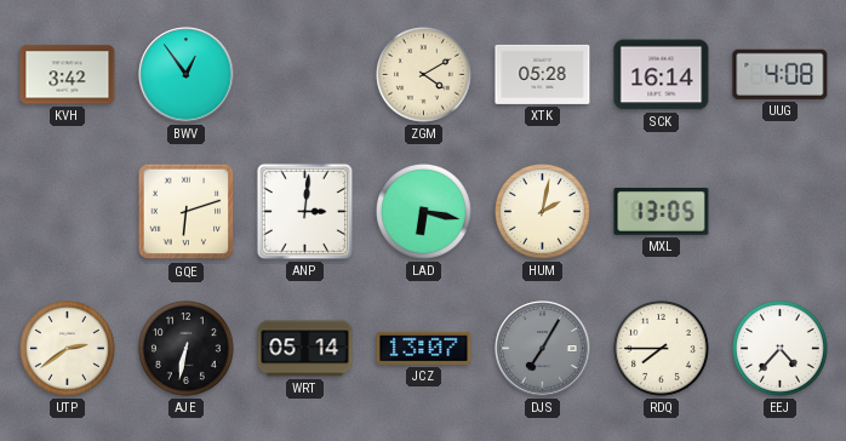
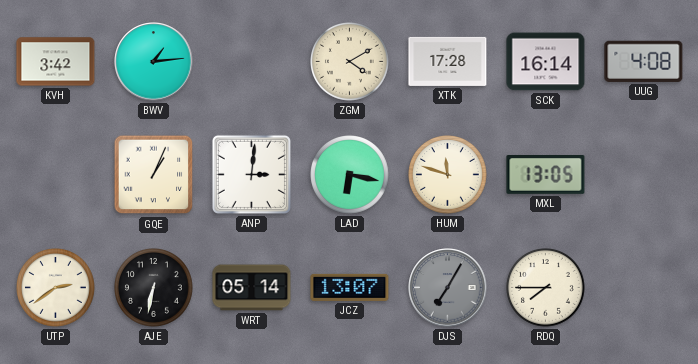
BWV: 12:54 -> 1:14 (154, 62)
XTK: 05:28 -> 17:28 (448, 61)
GQE: 6:12 -> 1:04 (154, 175)
HUM: 2:02 -> 11:48 (448, 175)
EEJ: 4:37 -> none (781, 349)
